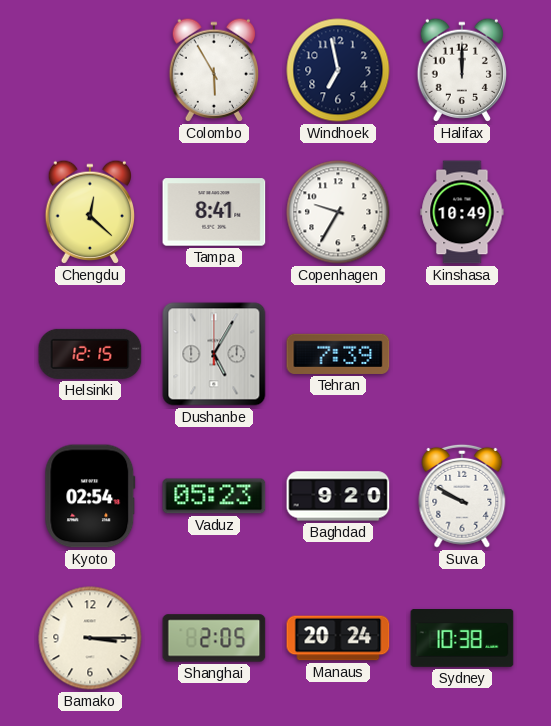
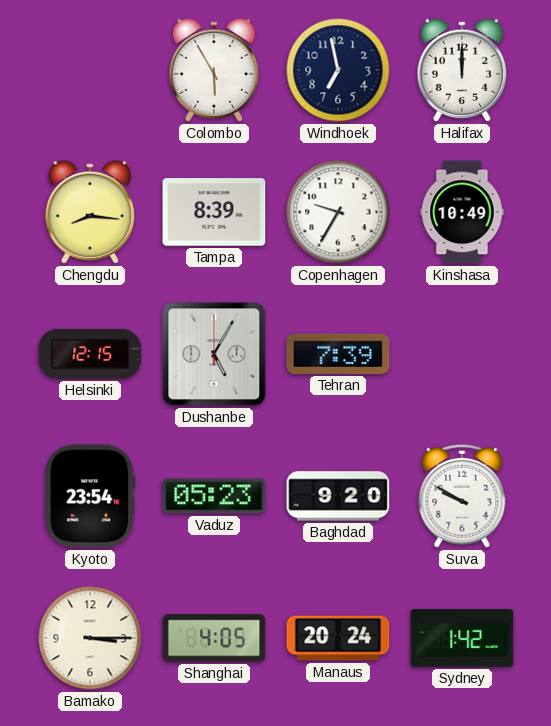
Chengdu: 12:22 -> 8:16 (89, 212)
Tampa: 8:41 -> 8:39 (214, 212)
Kyoto: 02:54 -> 23:54 (90, 496)
Shanghai: 2:05 -> 4:05 (214, 638)
Sydney: 10:38 -> 1:42 (462, 639)
